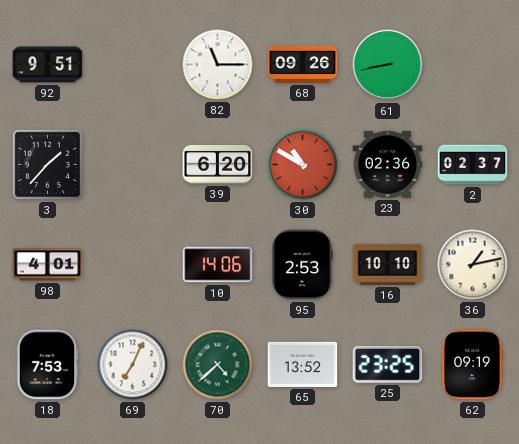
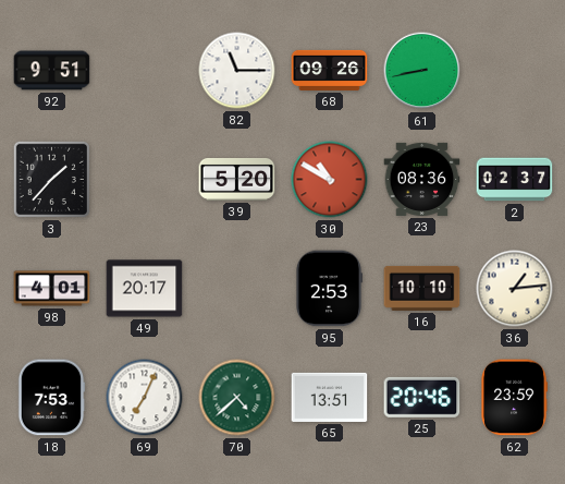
39: 6:20 -> 5:20 (237, 179)
23: 02:36 -> 08:36 (422, 179)
49: none -> 20:17 (145, 289)
10: 14:06 -> none (218, 265)
36: 1:13 -> 1:14 (515, 289)
65: 13:52 -> 13:51 (330, 397)
25: 23:25 -> 20:46 (422, 397)
62: 09:19 -> 23:59 (515, 398)
